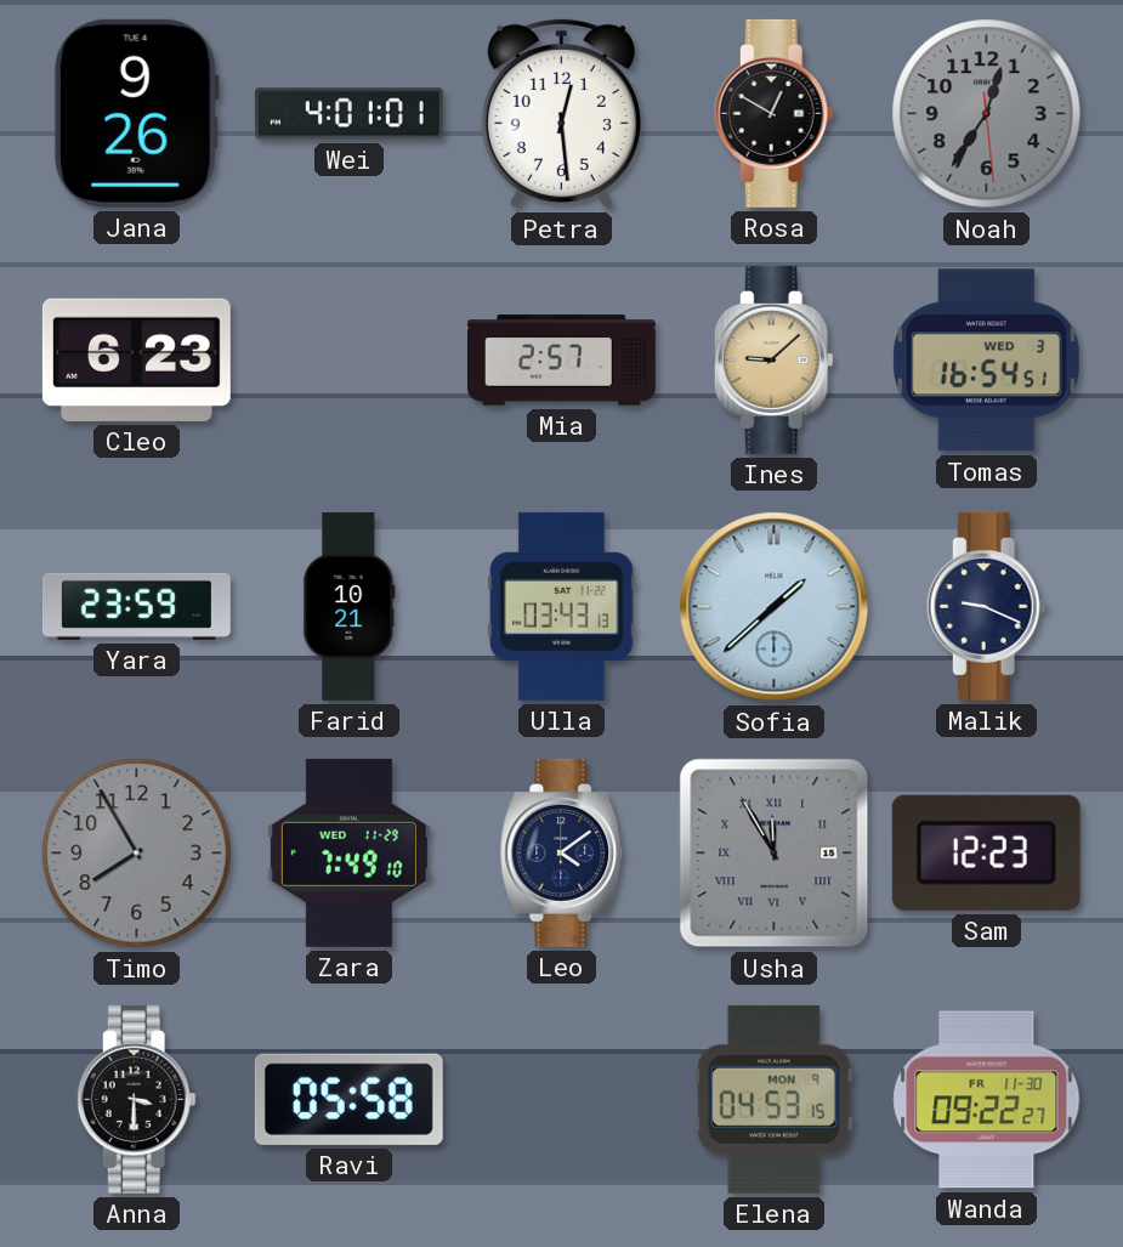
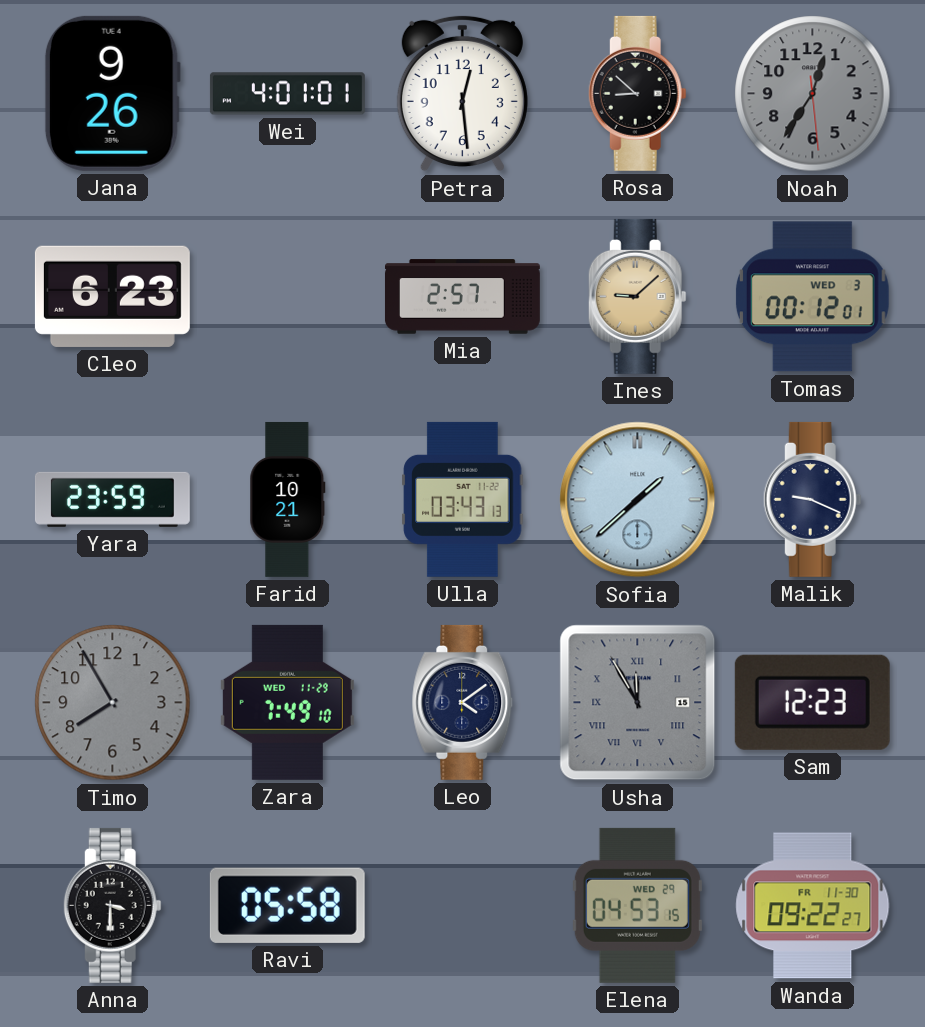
Rosa: 12:50 -> 8:52 (637, 93)
Tomas: 16:54 -> 00:12 (812, 297)
Elena date: MON 9 -> WED 29 (637, 905)
